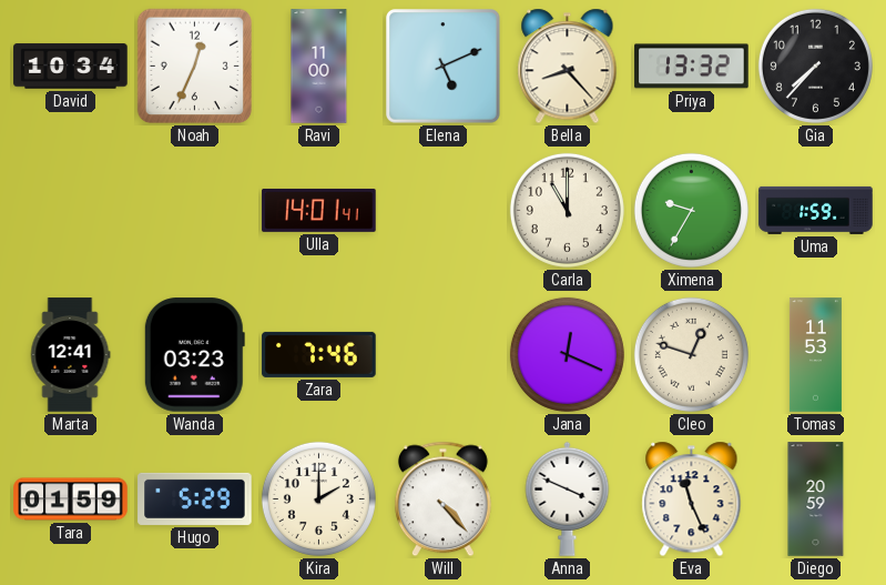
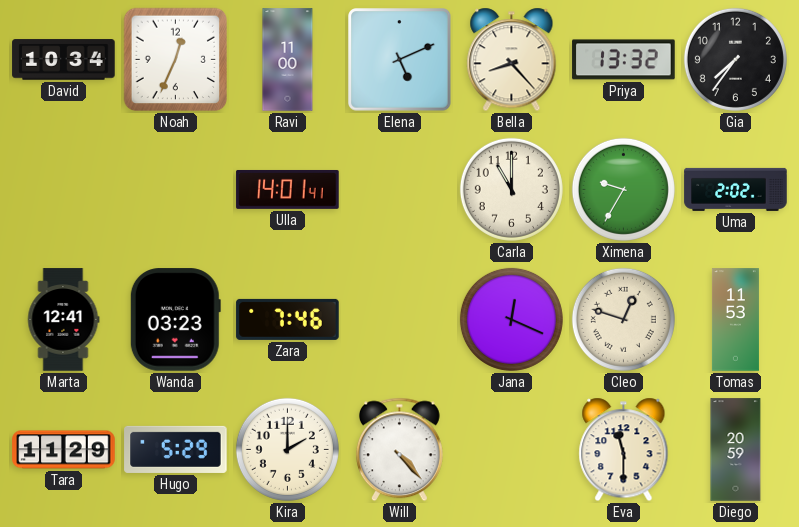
Gia: 7:37 -> 7:36 (735, 59)
Uma: 1:59 -> 2:02 (736, 189)
Tara: 01:59 -> 11:29 (64, 450)
Anna: 3:49 -> none (568, 498)
Eva: 11:26 -> 11:30 (624, 450)
